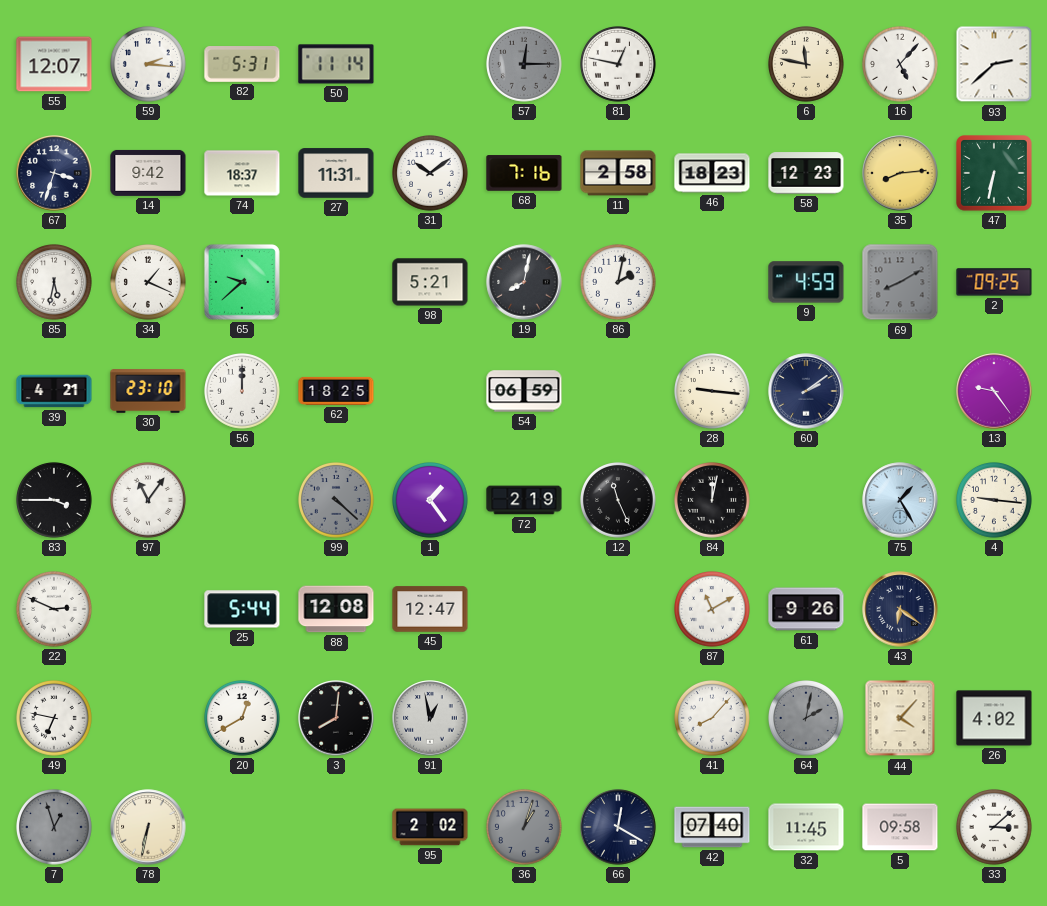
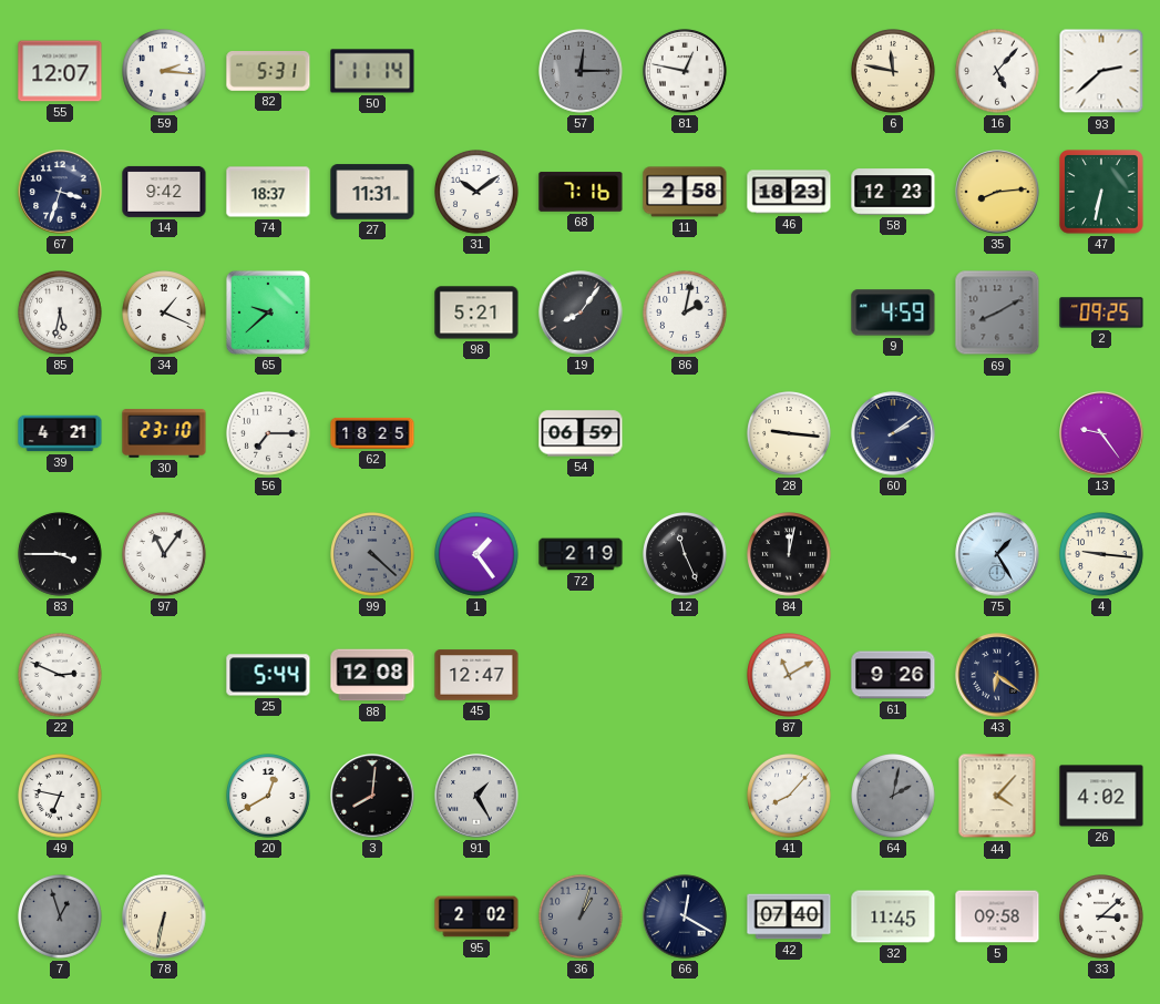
19: 8:02 -> 8:06 (581, 313)
56: 12:00 -> 7:15 (269, 434)
91: 12:58 -> 1:25 (476, 796)
